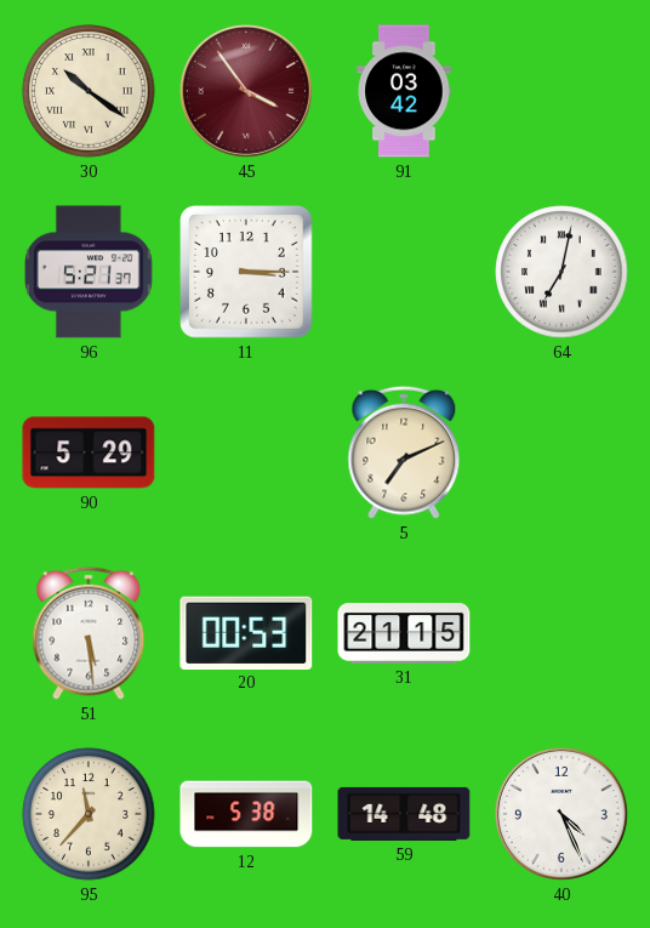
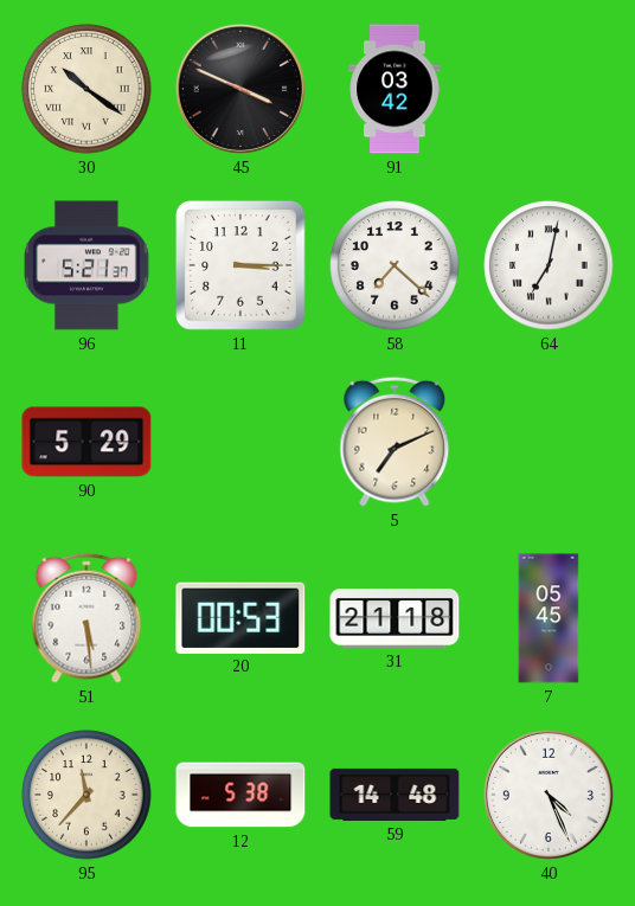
45: 3:54 -> 3:49 (240, 89)
45 dial: burgundy -> black (240, 89)
58: none -> 7:22 (395, 265)
31: 21:15 -> 21:18 (395, 619)
7: none -> 05:45 (549, 618)
